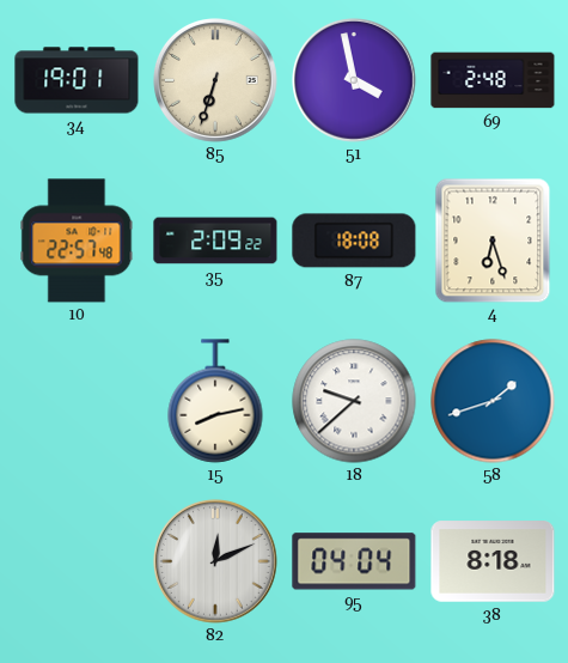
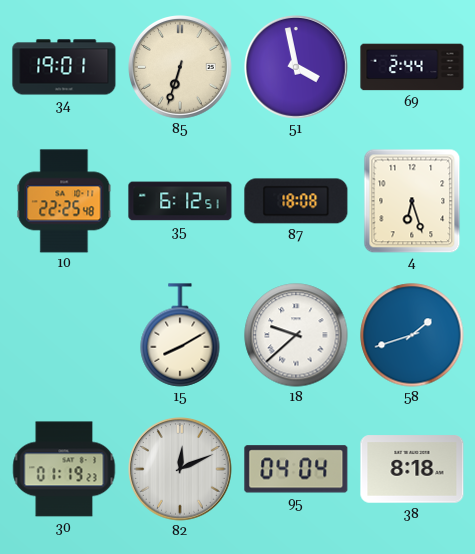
69: 2:48 -> 2:44 (412, 67)
10: 22:57 -> 22:25 (64, 201)
35: 2:09 -> 6:12 (180, 201)
15: 8:13 -> 8:10 (180, 335)
30: none -> 01:19 (64, 469)
